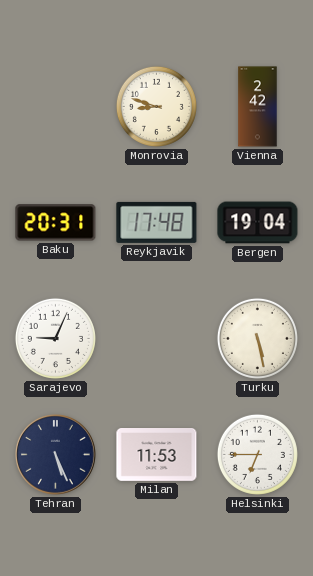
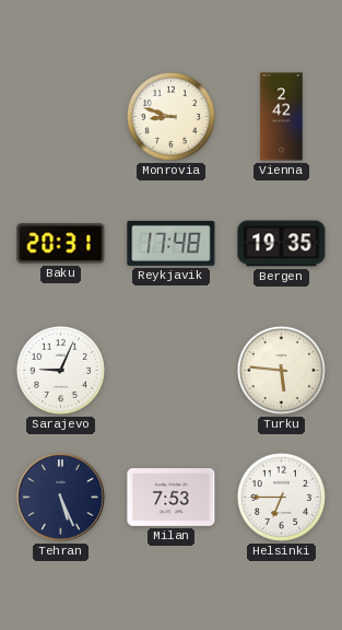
Bergen: 19:04 -> 19:35 (282, 244)
Turku: 5:28 -> 5:46 (281, 370)
Milan: 11:53 -> 7:53 (172, 498)
